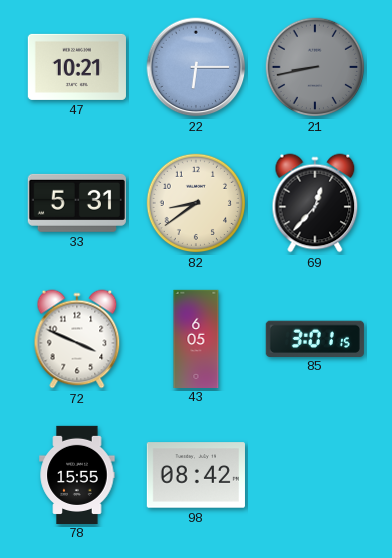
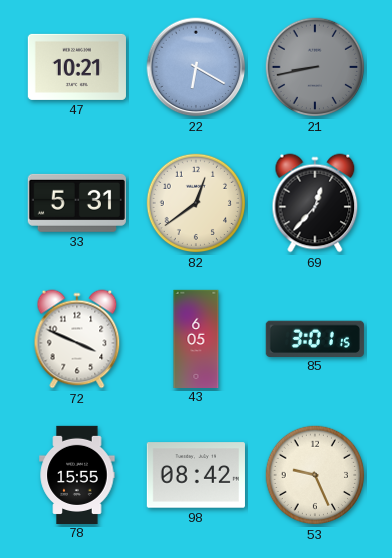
22: 6:15 -> 6:20 (196, 67)
82: 8:39 -> 12:39 (196, 203)
53: none -> 9:26 (315, 475)
